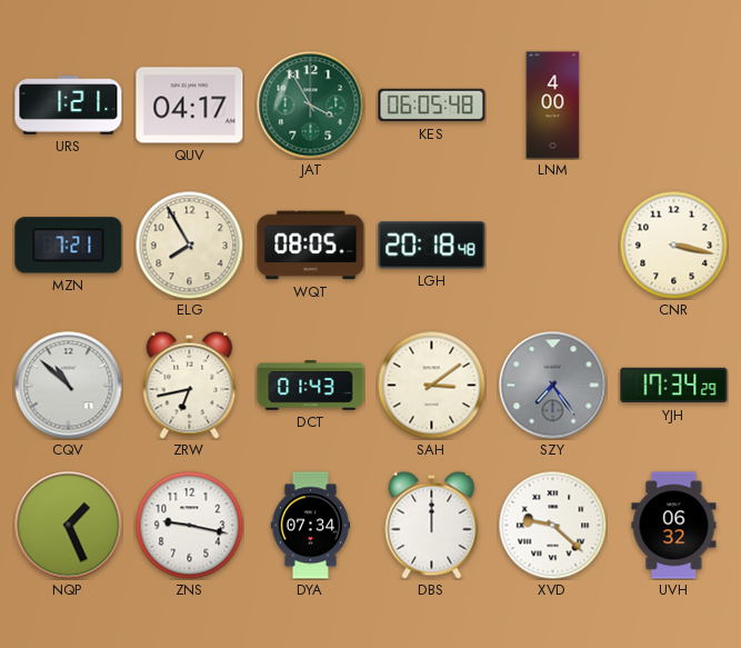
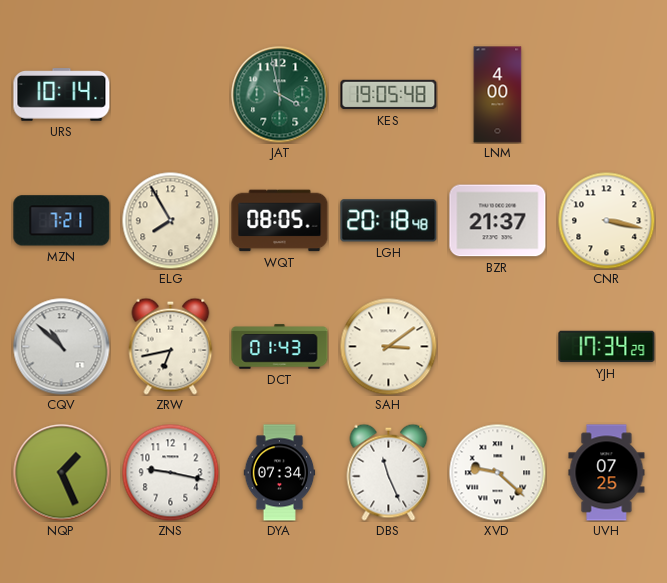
URS: 1:21 -> 10:14 (62, 95)
QUV: 04:17 -> none (190, 106)
JAT: 3:55 -> 3:58 (280, 95)
KES: 06:05 -> 19:05 (389, 95)
BZR: none -> 21:37 (498, 221)
SZY: 7:24 -> none (553, 386)
DBS: 12:00 -> 11:26 (389, 472)
UVH: 06:32 -> 07:25 (607, 473)
